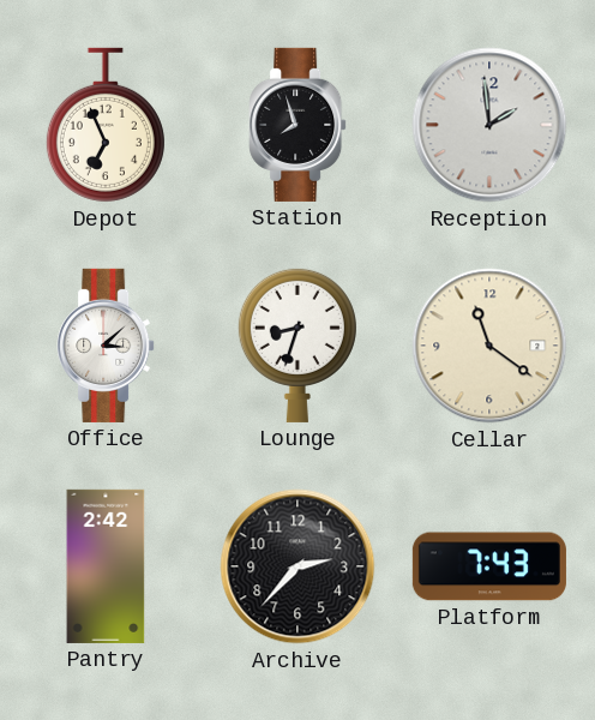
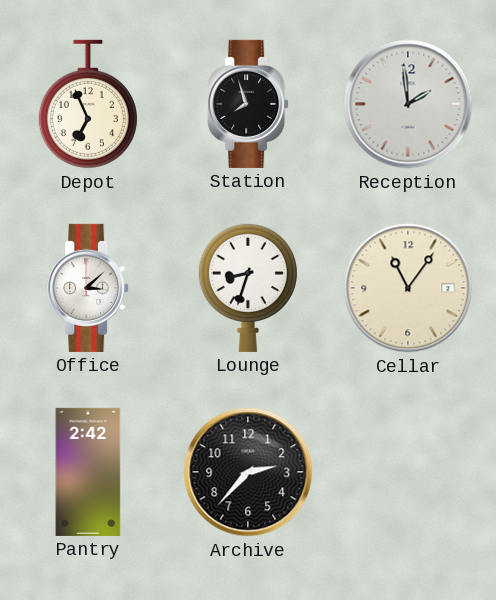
Cellar: 11:21 -> 11:06 (408, 288)
Platform: 7:43 -> none (489, 566)
